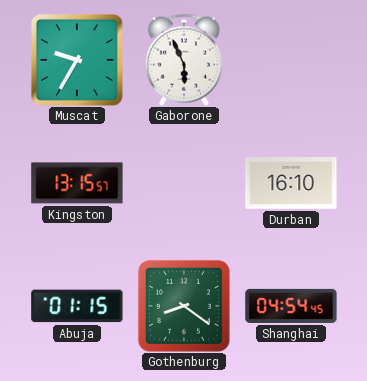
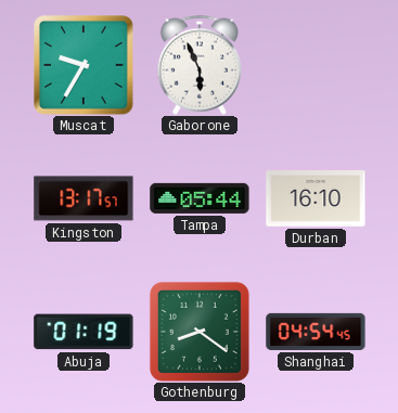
Kingston: 13:15 -> 13:17 (84, 198)
Tampa: none -> 05:44 (200, 198)
Abuja: 01:15 -> 01:19 (84, 332)
